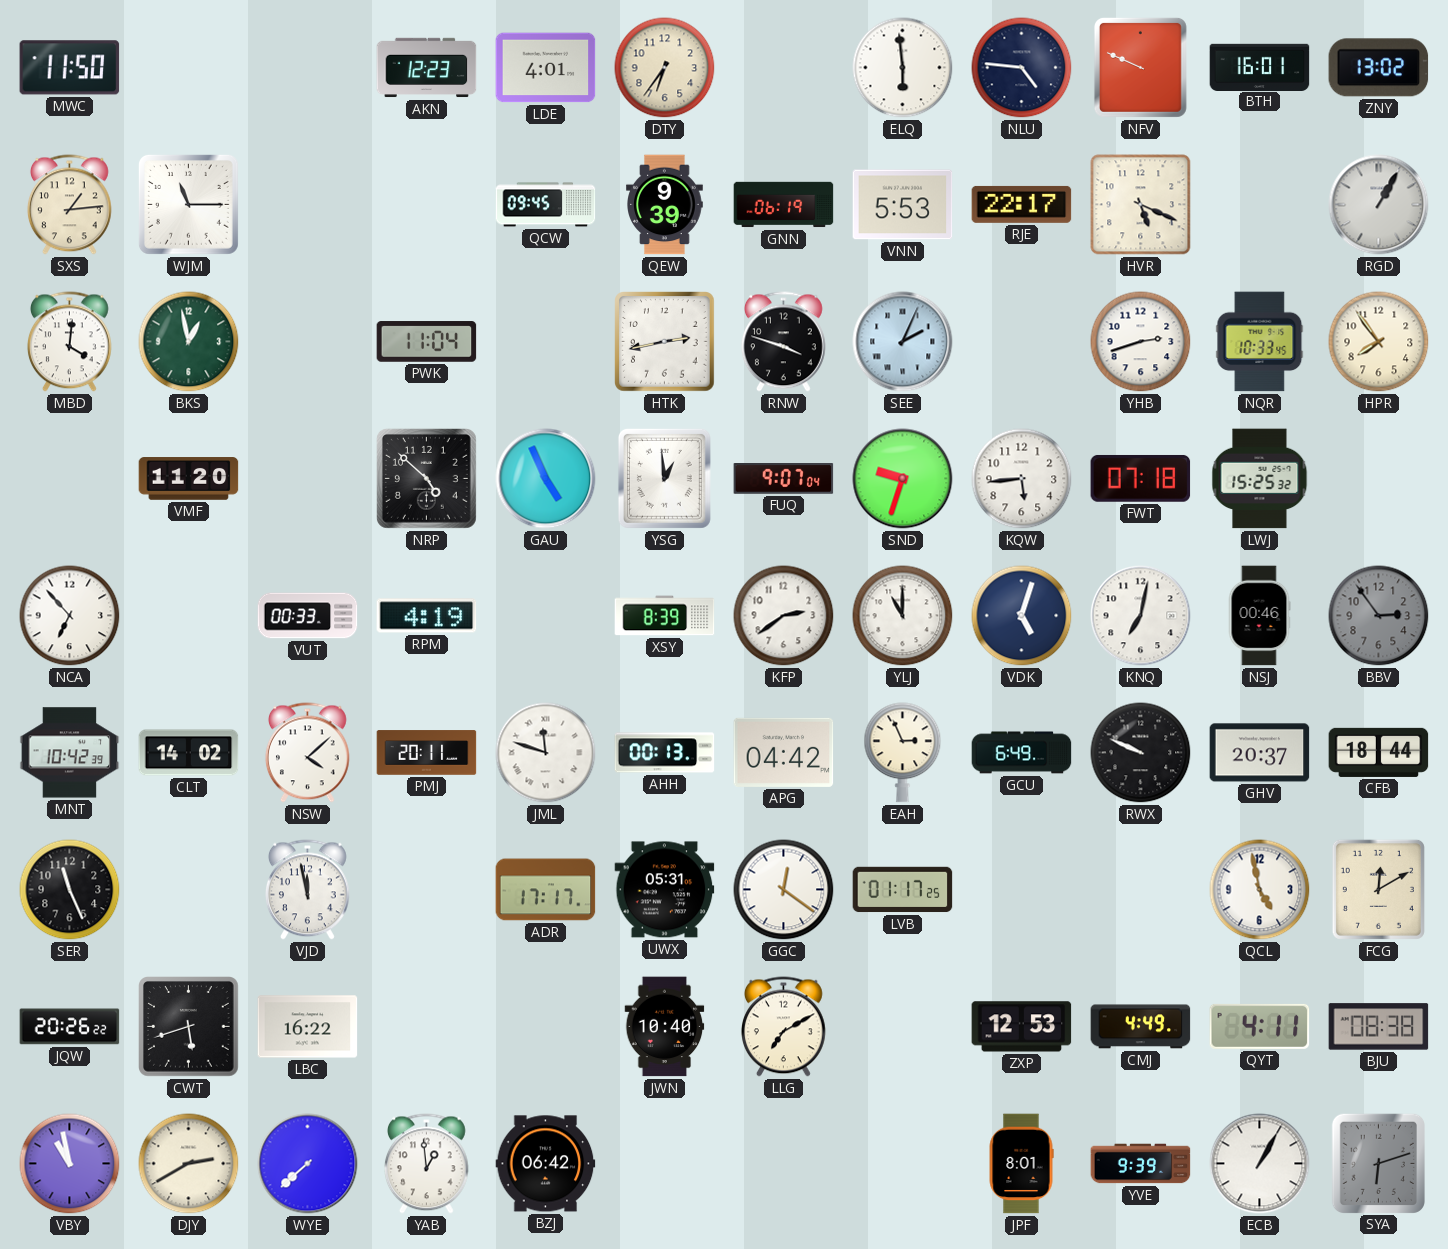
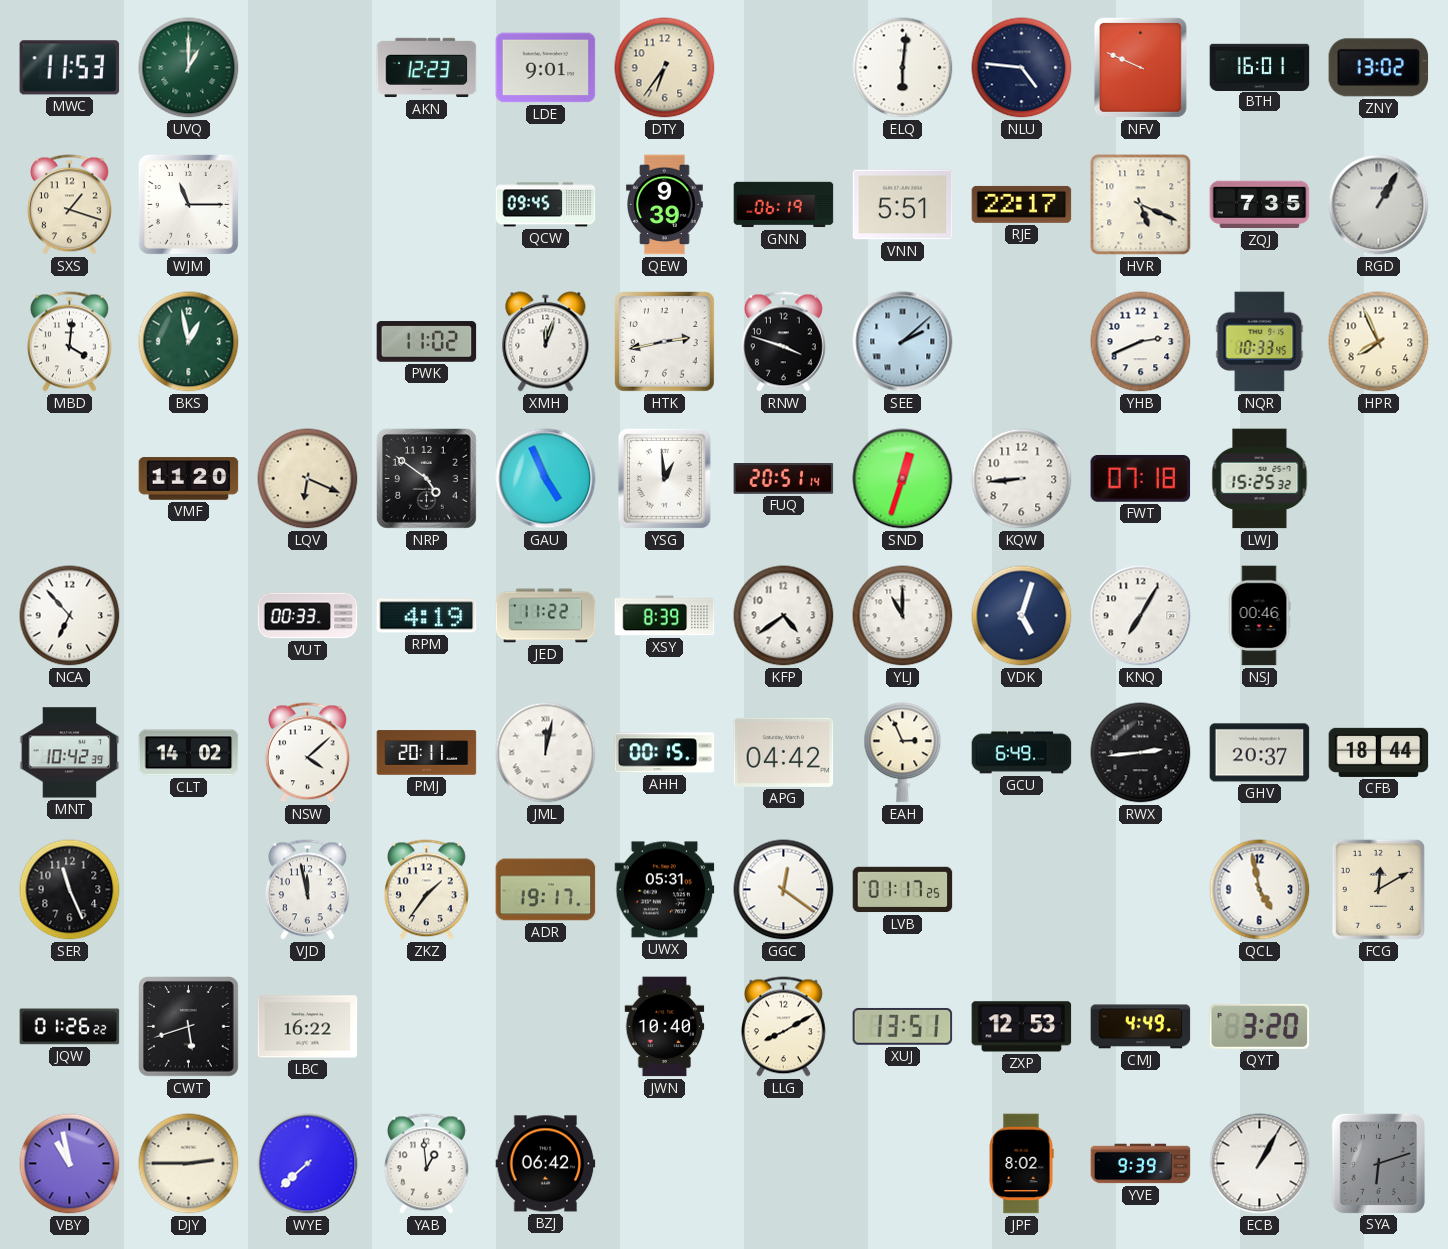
MWC: 11:50 -> 11:53 (70, 68)
UVQ: none -> 1:00 (189, 68)
LDE: 4:01 -> 9:01 (546, 68)
ELQ: 5:59 -> 6:01 (903, 68)
SXS: 1:14 -> 1:18 (70, 205)
VNN: 5:53 -> 5:51 (903, 205)
ZQJ: none -> 7:35 (1260, 205)
PWK: 11:04 -> 11:02 (427, 342)
XMH: none -> 12:03 (546, 342)
SEE: 2:04 -> 2:08 (903, 342)
YHB: 2:42 -> 2:41 (1141, 342)
HPR: 7:54 -> 7:56 (1379, 342)
LQV: none -> 6:19 (308, 479)
NRP: 4:52 -> 4:51 (426, 478)
FUQ: 9:07 -> 20:51 (784, 479)
SND: 9:33 -> 12:33 (903, 479)
KQW: 5:44 -> 8:44 (1022, 479)
JED: none -> 11:22 (546, 616)
KFP: 2:39 -> 4:39 (784, 616)
KNQ: 7:02 -> 7:05 (1141, 616)
BBV: 2:54 -> none (1379, 616)
JML: 11:48 -> 12:02 (546, 753)
AHH: 00:13 -> 00:15 (665, 753)
RWX: 9:49 -> 2:44 (1141, 753)
ZKZ: none -> 1:36 (427, 890)
ADR: 17:17 -> 19:17 (546, 890)
JQW: 20:26 -> 01:26 (70, 1027)
LLG: 7:10 -> 8:10 (784, 1027)
XUJ: none -> 13:51 (903, 1026)
QYT: 4:11 -> 3:20 (1260, 1026)
BJU: 08:38 -> none (1379, 1027)
DJY: 2:40 -> 2:45 (189, 1164)
JPF: 8:01 -> 8:02 (1021, 1164)
